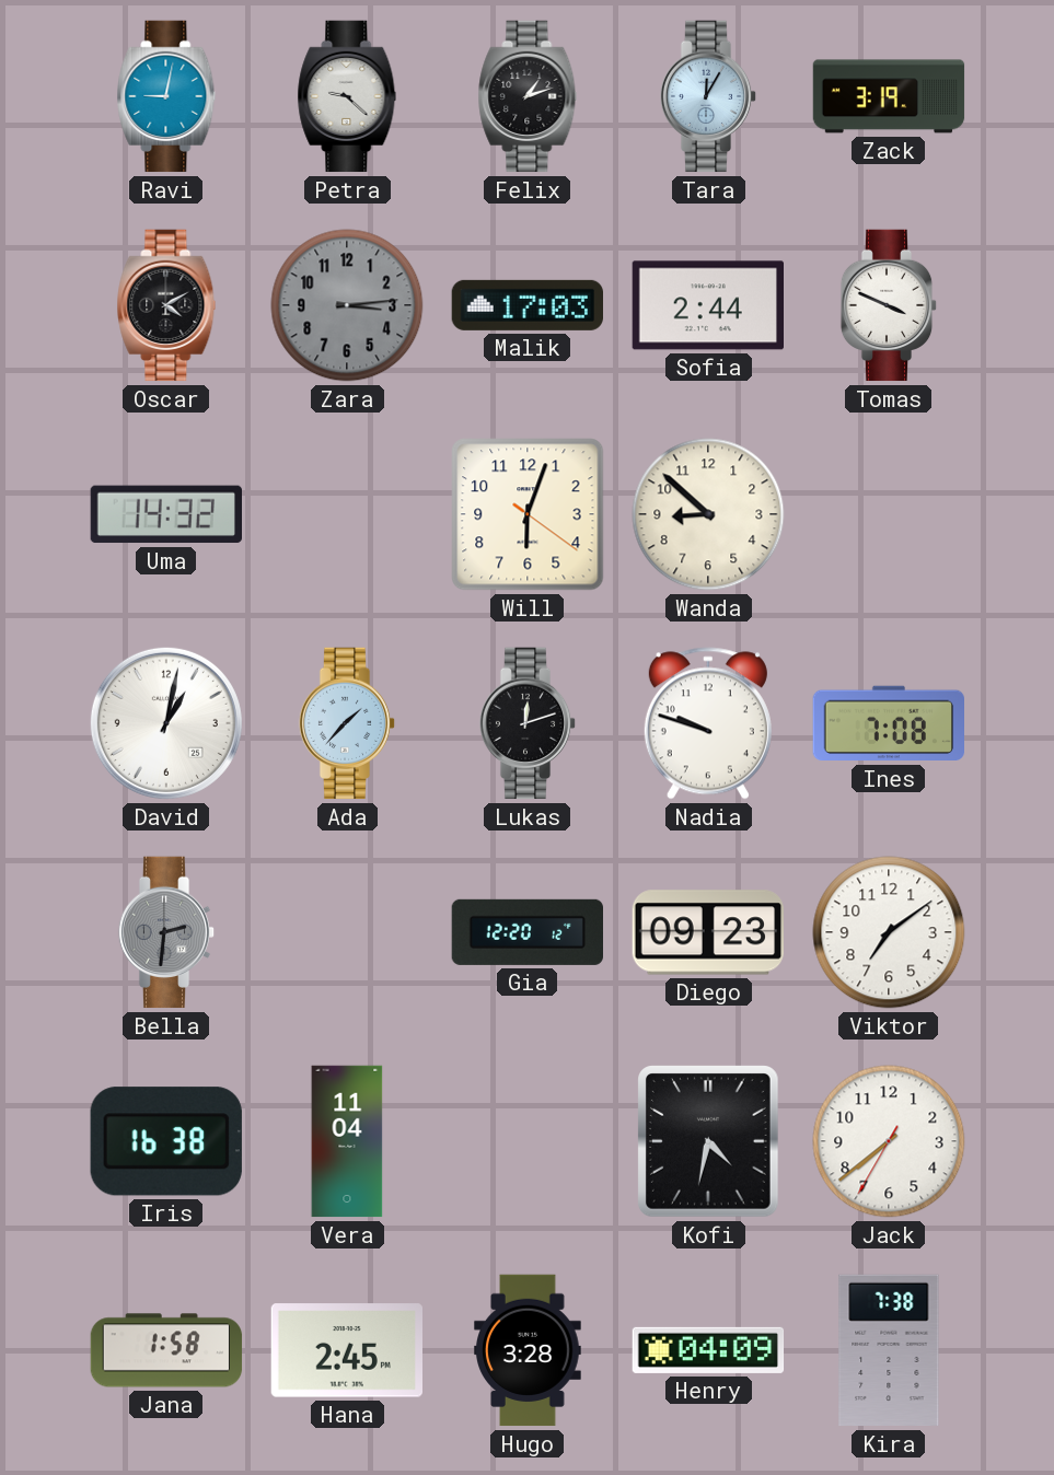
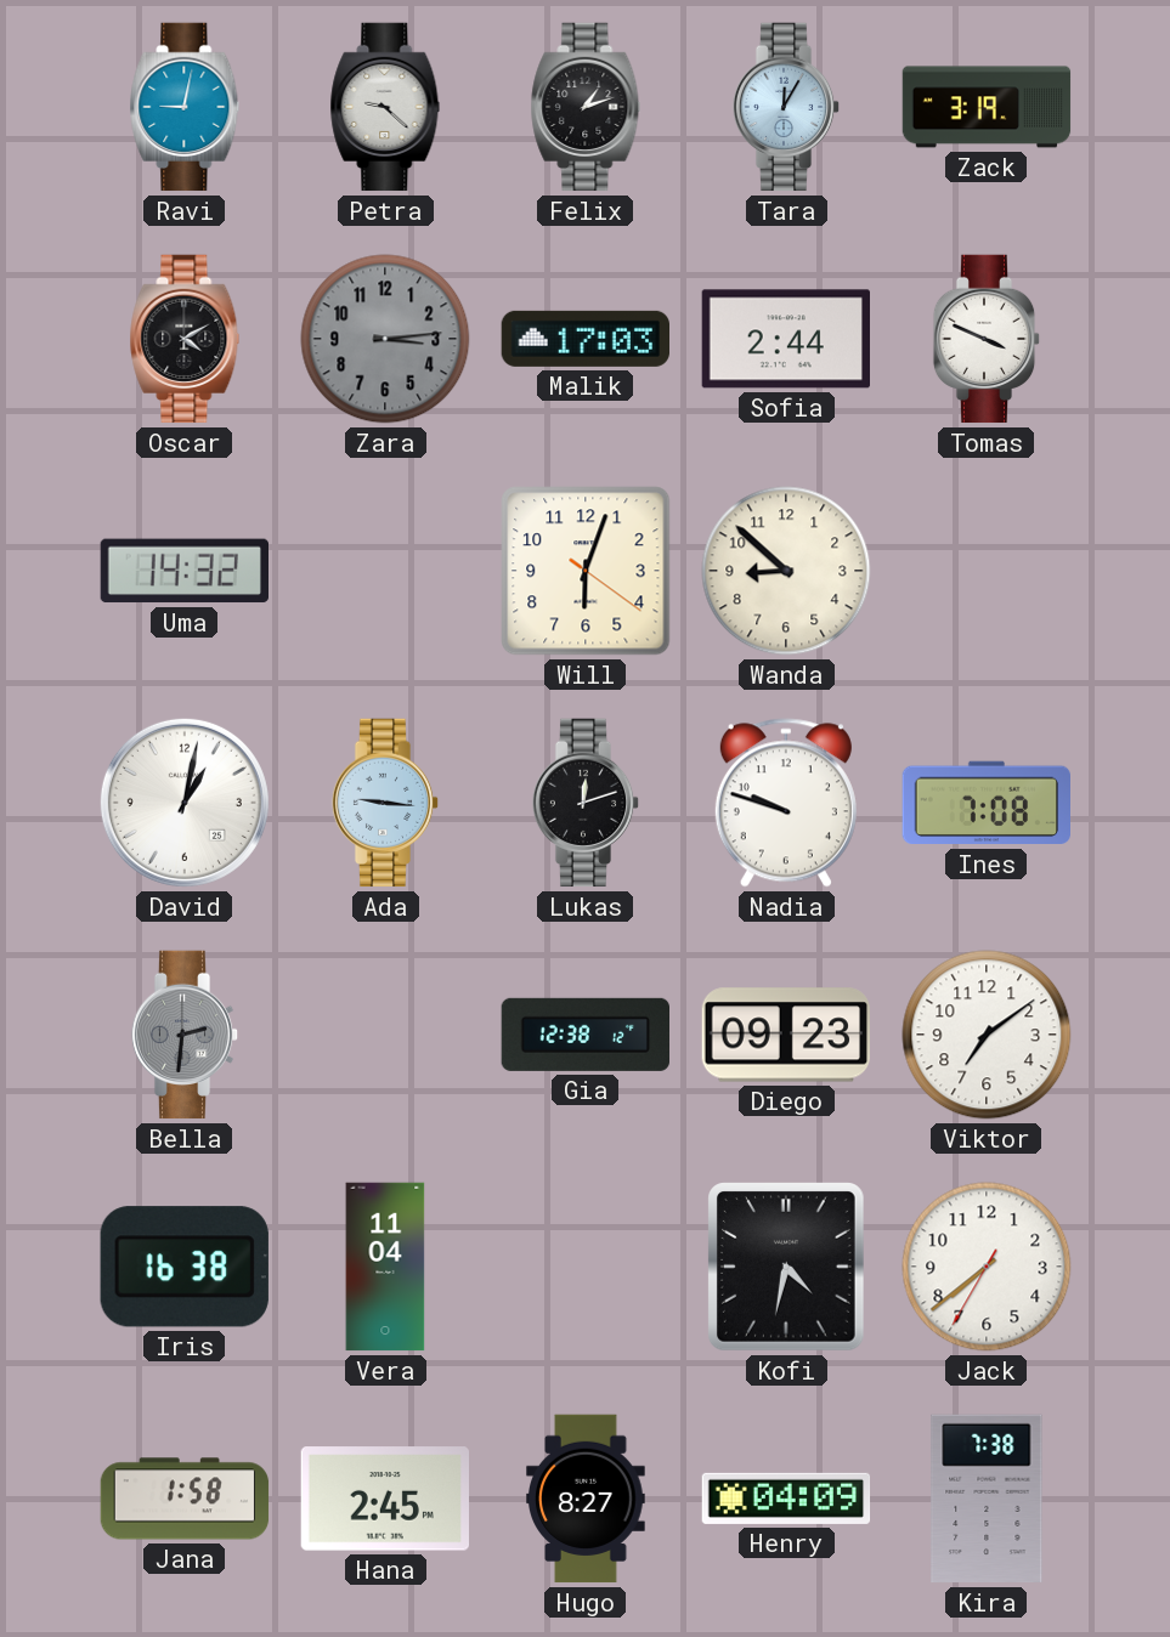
Ada: 1:37 -> 9:16 (385, 803)
Gia: 12:20 -> 12:38 (584, 1035)
Hugo: 3:28 -> 8:27 (586, 1499)
